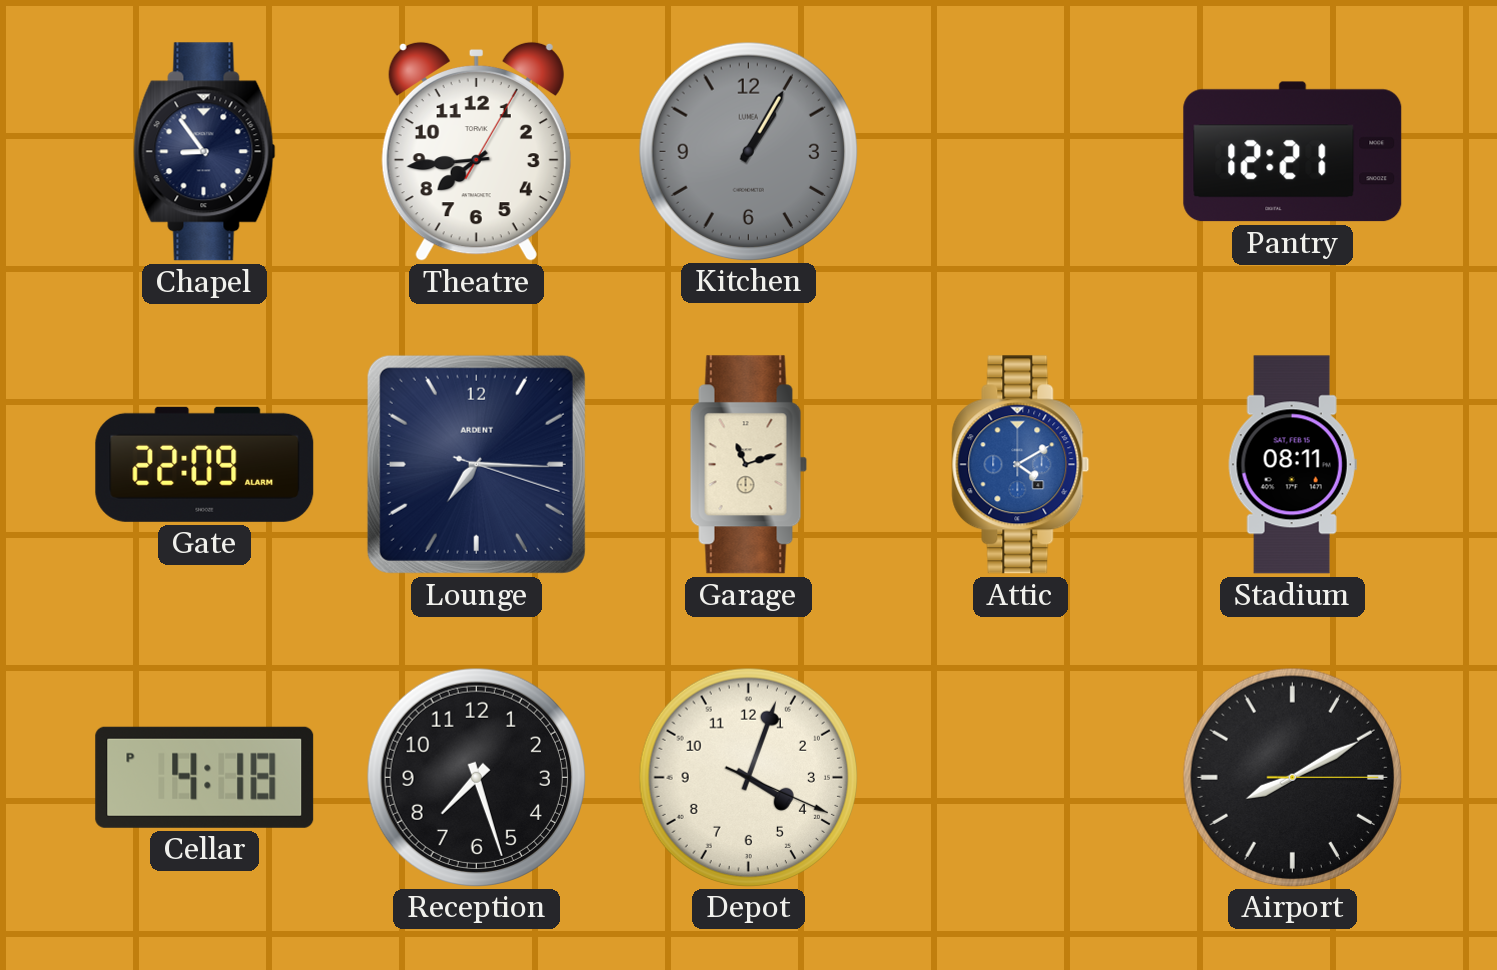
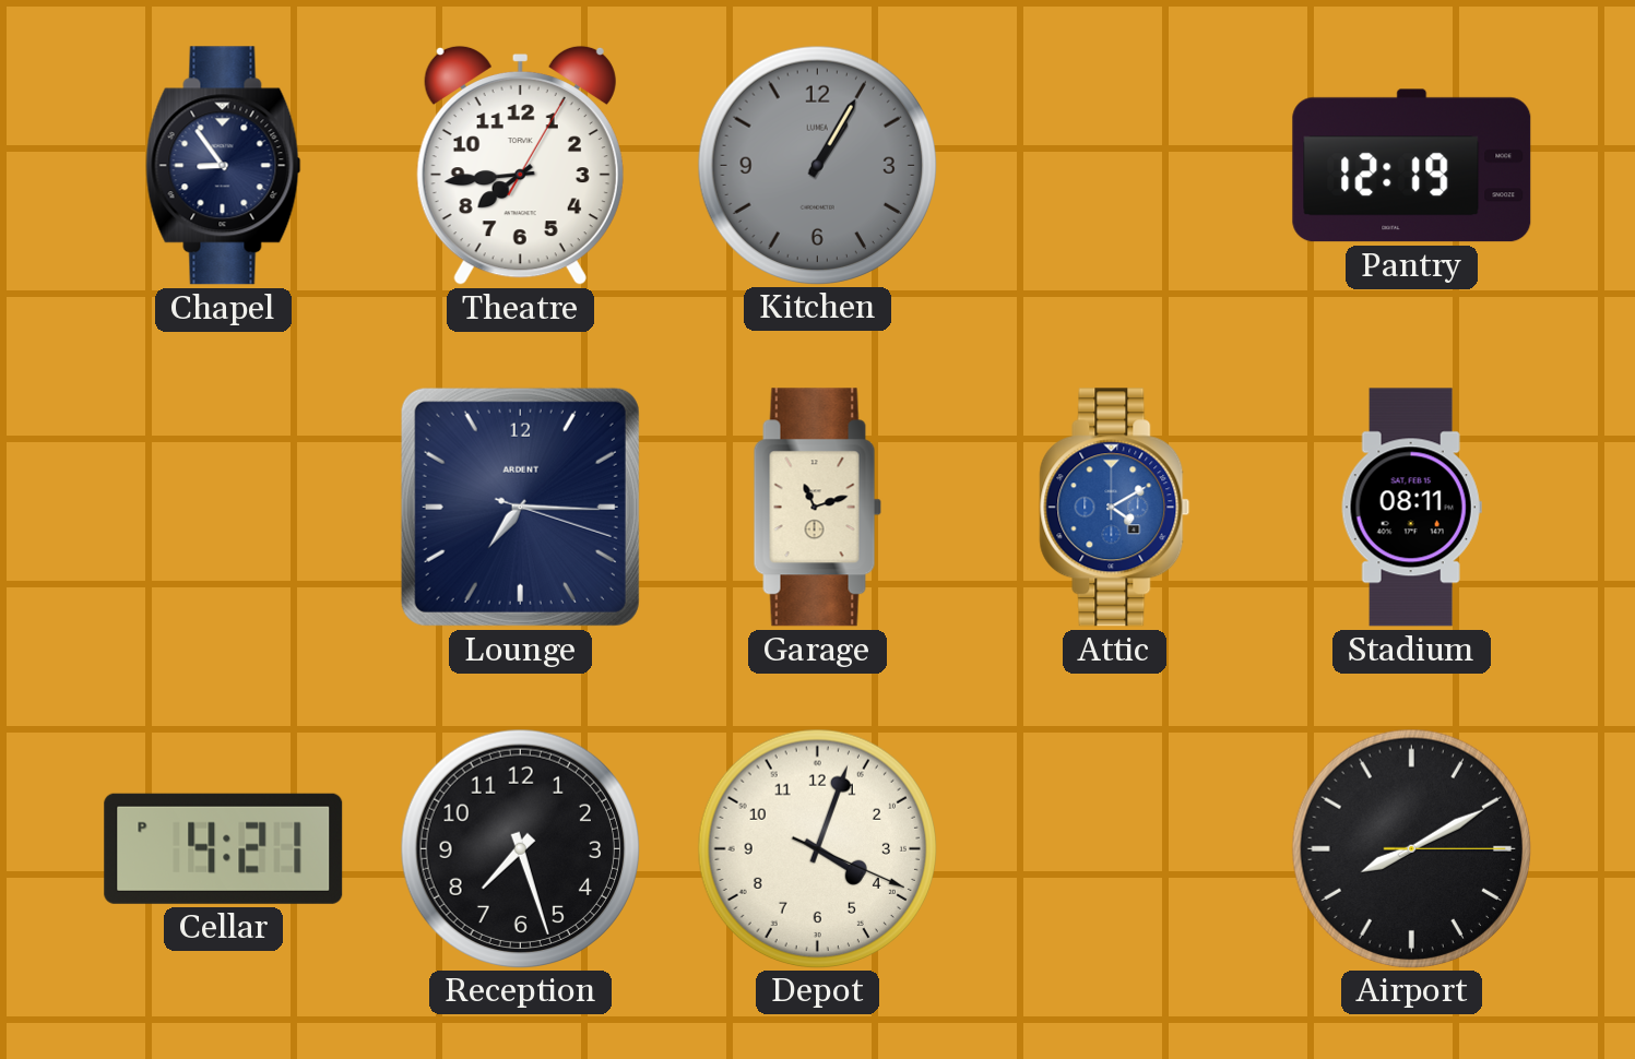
Pantry: 12:21 -> 12:19 (1412, 166)
Gate: 22:09 -> none (205, 464)
Cellar: 4:18 -> 4:21 (224, 848)
